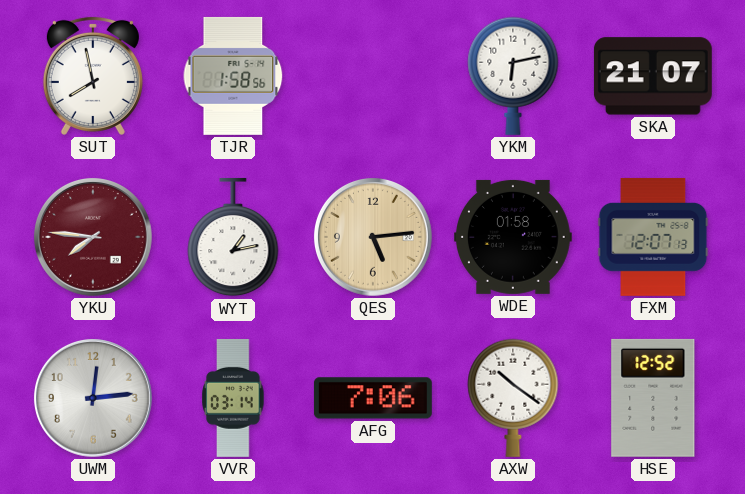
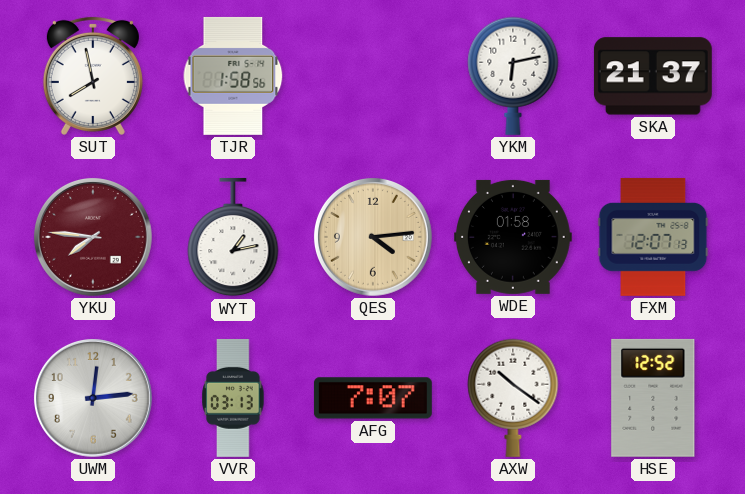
SKA: 21:07 -> 21:37 (653, 76)
QES: 5:14 -> 4:14 (373, 237)
VVR: 03:14 -> 03:13 (233, 398)
AFG: 7:06 -> 7:07 (373, 398)
